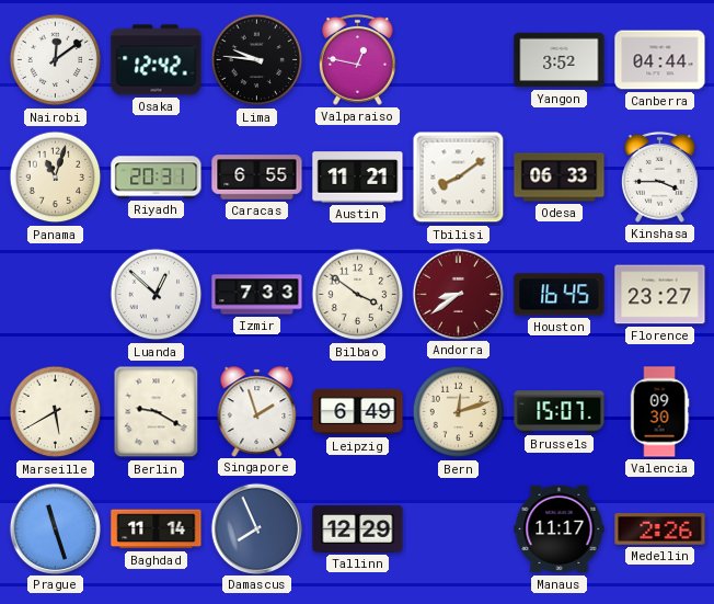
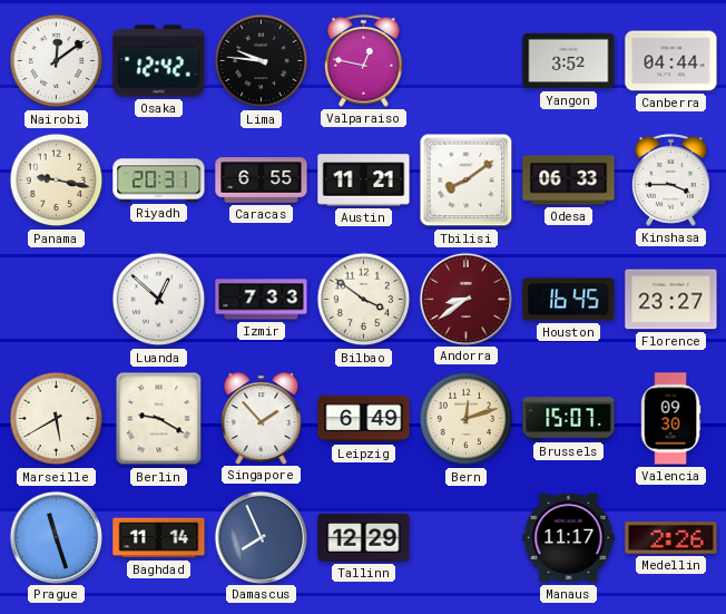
Panama: 11:03 -> 9:17 (57, 181)
Singapore: 1:57 -> 1:53 (262, 418)
